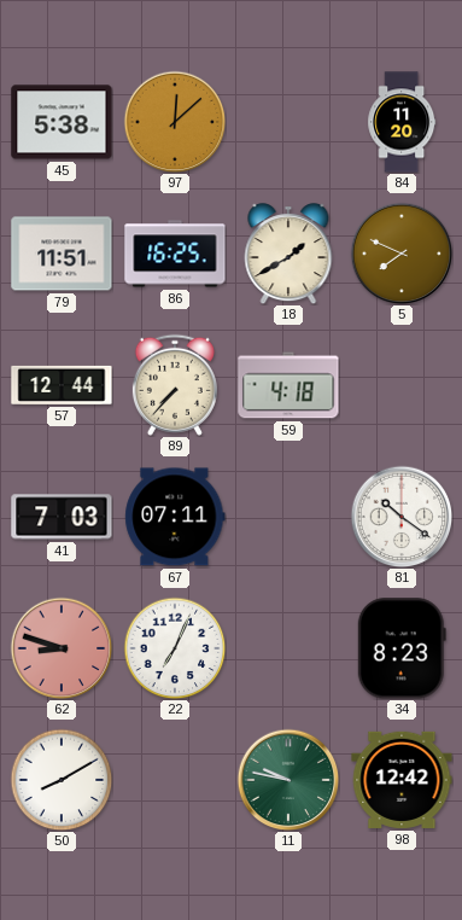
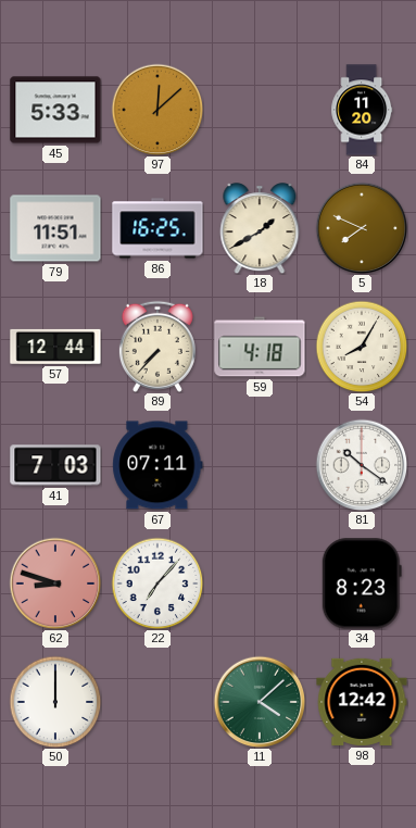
45: 5:38 -> 5:33 (55, 110)
54: none -> 8:05 (362, 347)
22: 7:04 -> 7:07 (157, 584)
50: 8:10 -> 12:00 (55, 702)
11: 9:47 -> 4:08 (260, 702)
